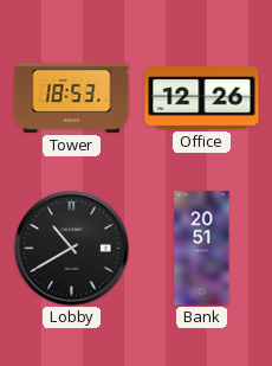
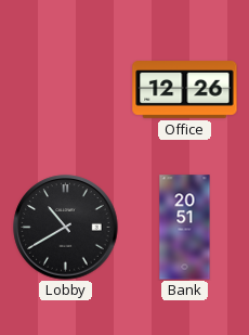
Tower: 18:53 -> none (72, 97)
